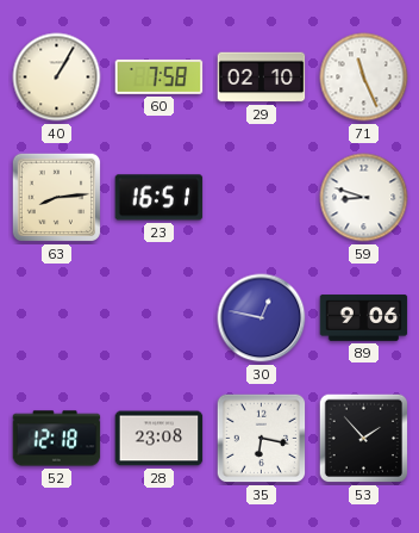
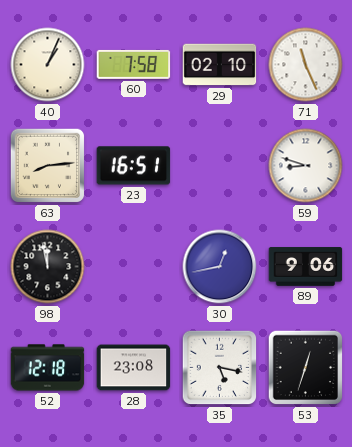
40: 1:05 -> 1:04 (48, 65)
98: none -> 11:58 (48, 267)
30: 12:47 -> 12:43 (220, 267)
35: 6:17 -> 5:17 (220, 368)
53: 1:53 -> 12:33 (306, 368)
